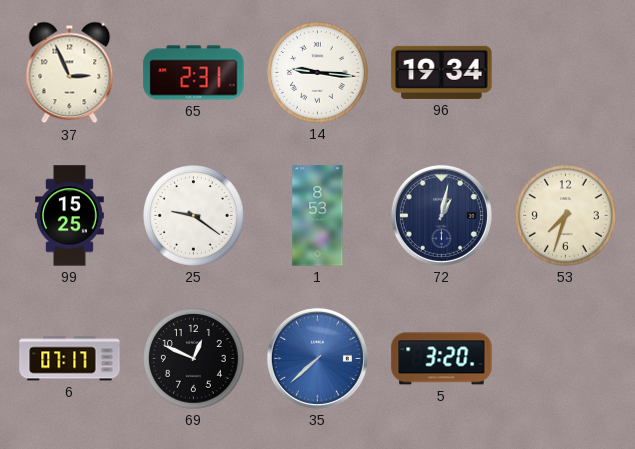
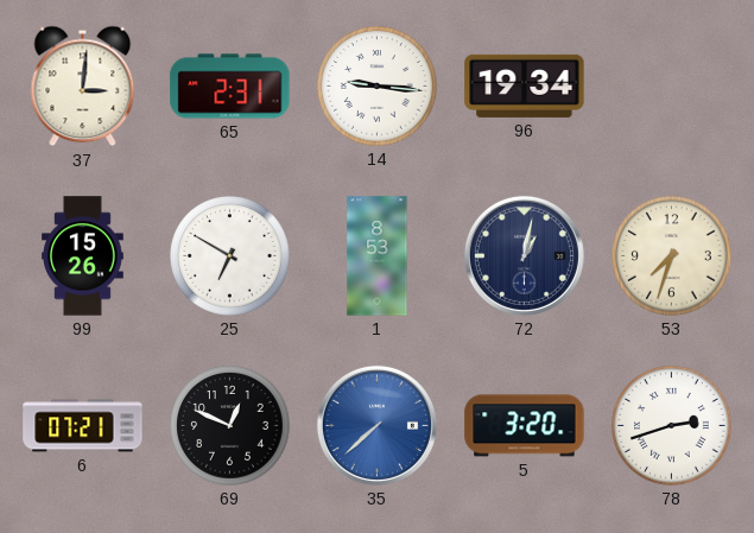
37: 2:56 -> 3:01 (83, 87)
99: 15:25 -> 15:26 (83, 256)
25: 9:21 -> 6:50 (230, 256)
6: 07:17 -> 07:21 (83, 426)
78: none -> 2:42 (672, 426)
